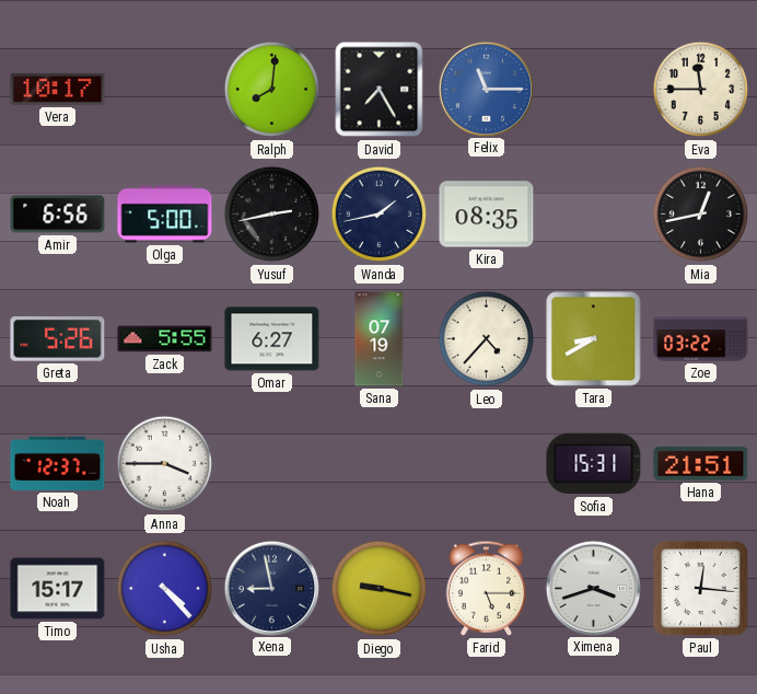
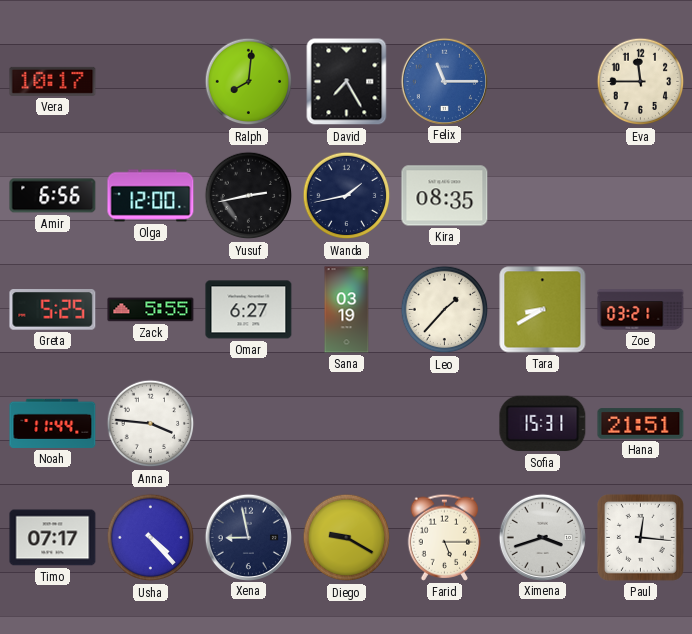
Olga: 5:00 -> 12:00 (151, 196)
Mia: 12:43 -> none (701, 215)
Greta: 5:26 -> 5:25 (53, 310)
Sana: 07:19 -> 03:19 (347, 310)
Leo: 4:37 -> 1:37 (445, 310)
Zoe: 03:22 -> 03:21 (641, 310)
Noah: 12:37 -> 11:44 (53, 423)
Anna: 3:45 -> 3:46 (151, 424)
Timo: 15:17 -> 07:17 (53, 538)
Diego: 9:17 -> 9:20 (347, 538)
